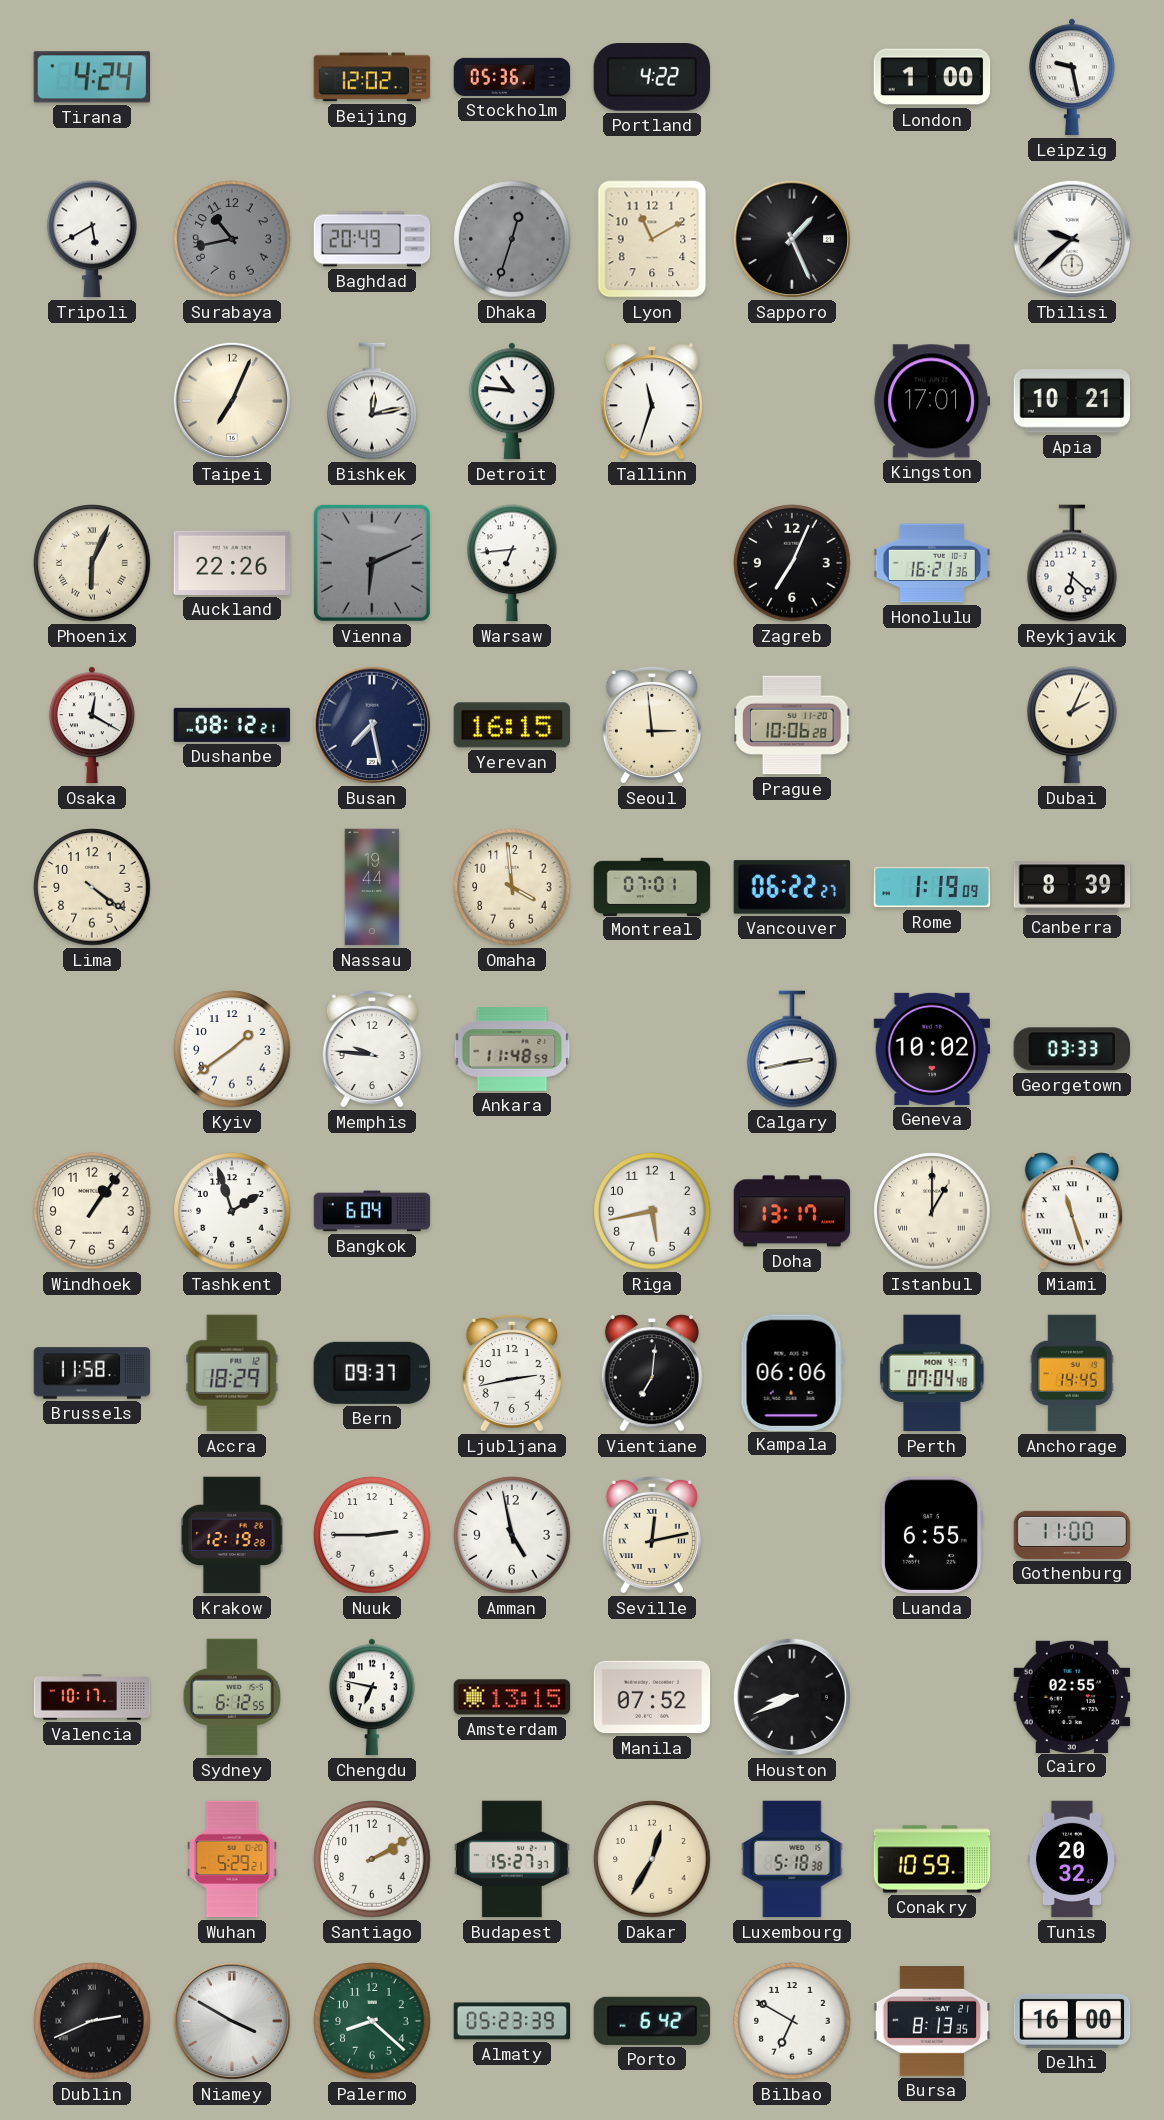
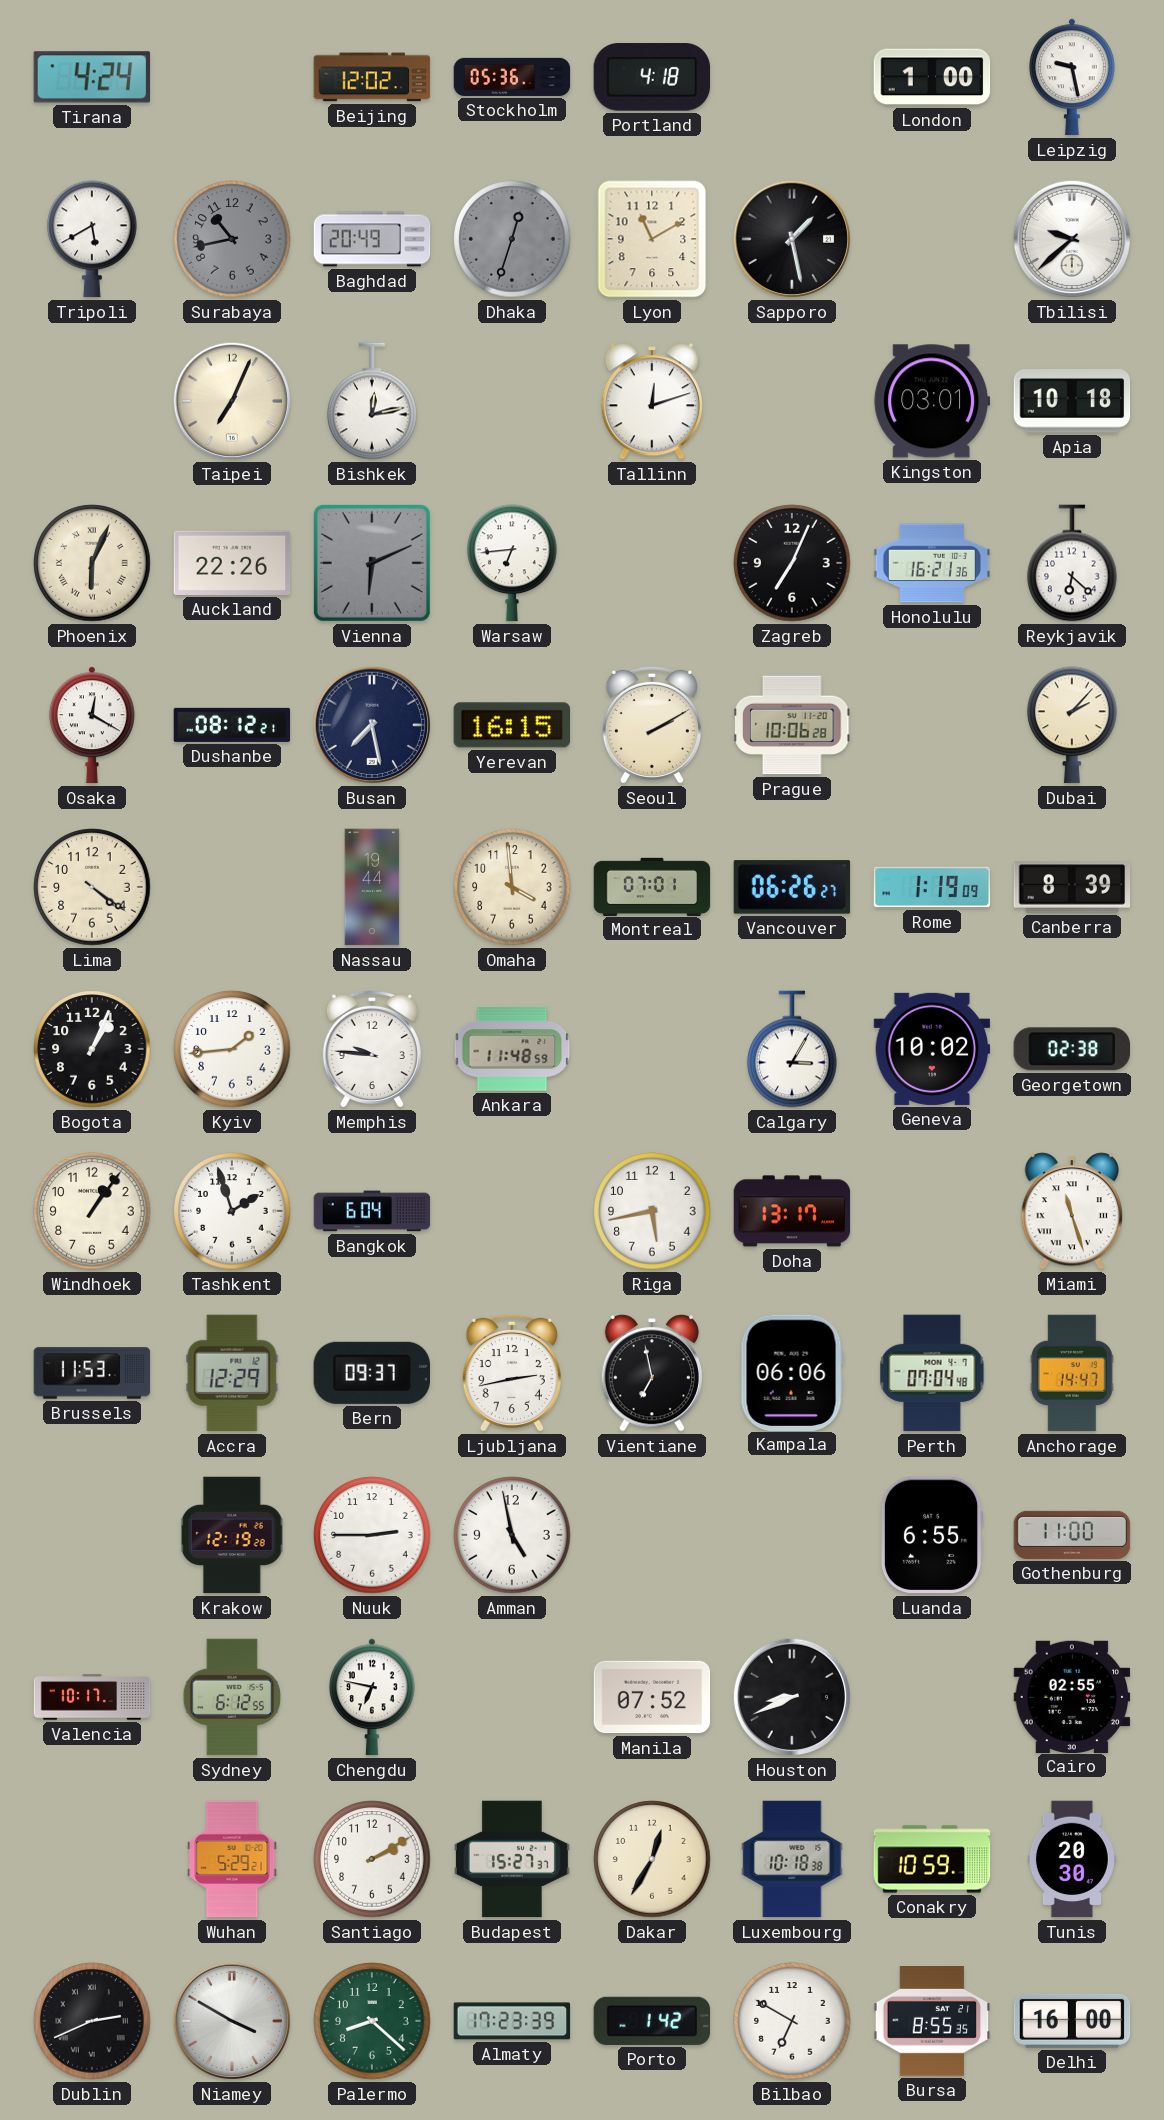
Portland: 4:22 -> 4:18 (652, 77)
Sapporo: 1:26 -> 1:28 (792, 239)
Detroit: 10:46 -> none (512, 401)
Tallinn: 11:33 -> 12:12 (652, 401)
Kingston: 17:01 -> 03:01 (932, 401)
Apia: 10:21 -> 10:18 (1072, 401)
Seoul: 2:59 -> 2:10 (652, 725)
Dubai: 2:04 -> 2:07 (1072, 725)
Vancouver: 06:22 -> 06:26 (792, 887)
Bogota: none -> 1:04 (92, 1049)
Kyiv: 1:39 -> 1:44 (232, 1049)
Calgary: 2:43 -> 3:05 (792, 1049)
Georgetown: 03:33 -> 02:38 (1071, 1049)
Istanbul: 1:00 -> none (932, 1211)
Brussels: 11:58 -> 11:53 (92, 1373)
Accra: 18:29 -> 12:29 (232, 1373)
Vientiane: 7:01 -> 6:58 (652, 1373)
Anchorage: 14:45 -> 14:47 (1072, 1373)
Seville: 12:13 -> none (652, 1535)
Amsterdam: 13:15 -> none (512, 1697)
Luxembourg: 5:18 -> 10:18 (792, 1859)
Tunis: 20:32 -> 20:30 (1072, 1859)
Almaty: 05:23 -> 17:23 (512, 2021)
Porto: 6:42 -> 1:42 (652, 2021)
Bursa: 8:13 -> 8:55 (932, 2021)
